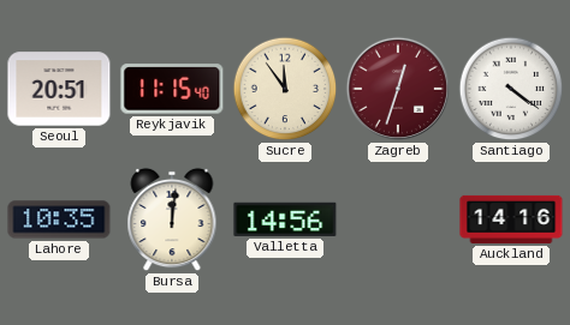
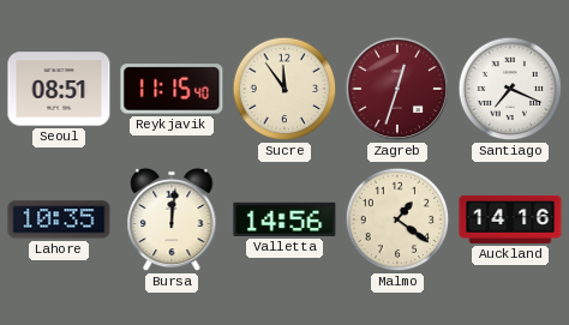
Seoul: 20:51 -> 08:51 (59, 89)
Santiago: 4:21 -> 7:19 (510, 89)
Malmo: none -> 1:21 (397, 219)
